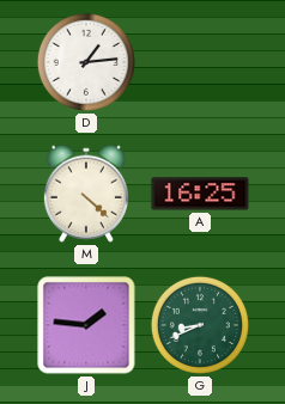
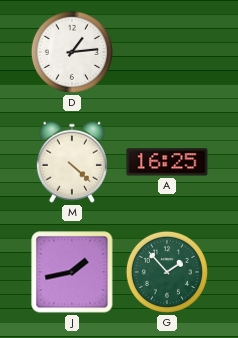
J: 1:46 -> 1:43 (72, 272)
G: 8:41 -> 1:53 (167, 272)
